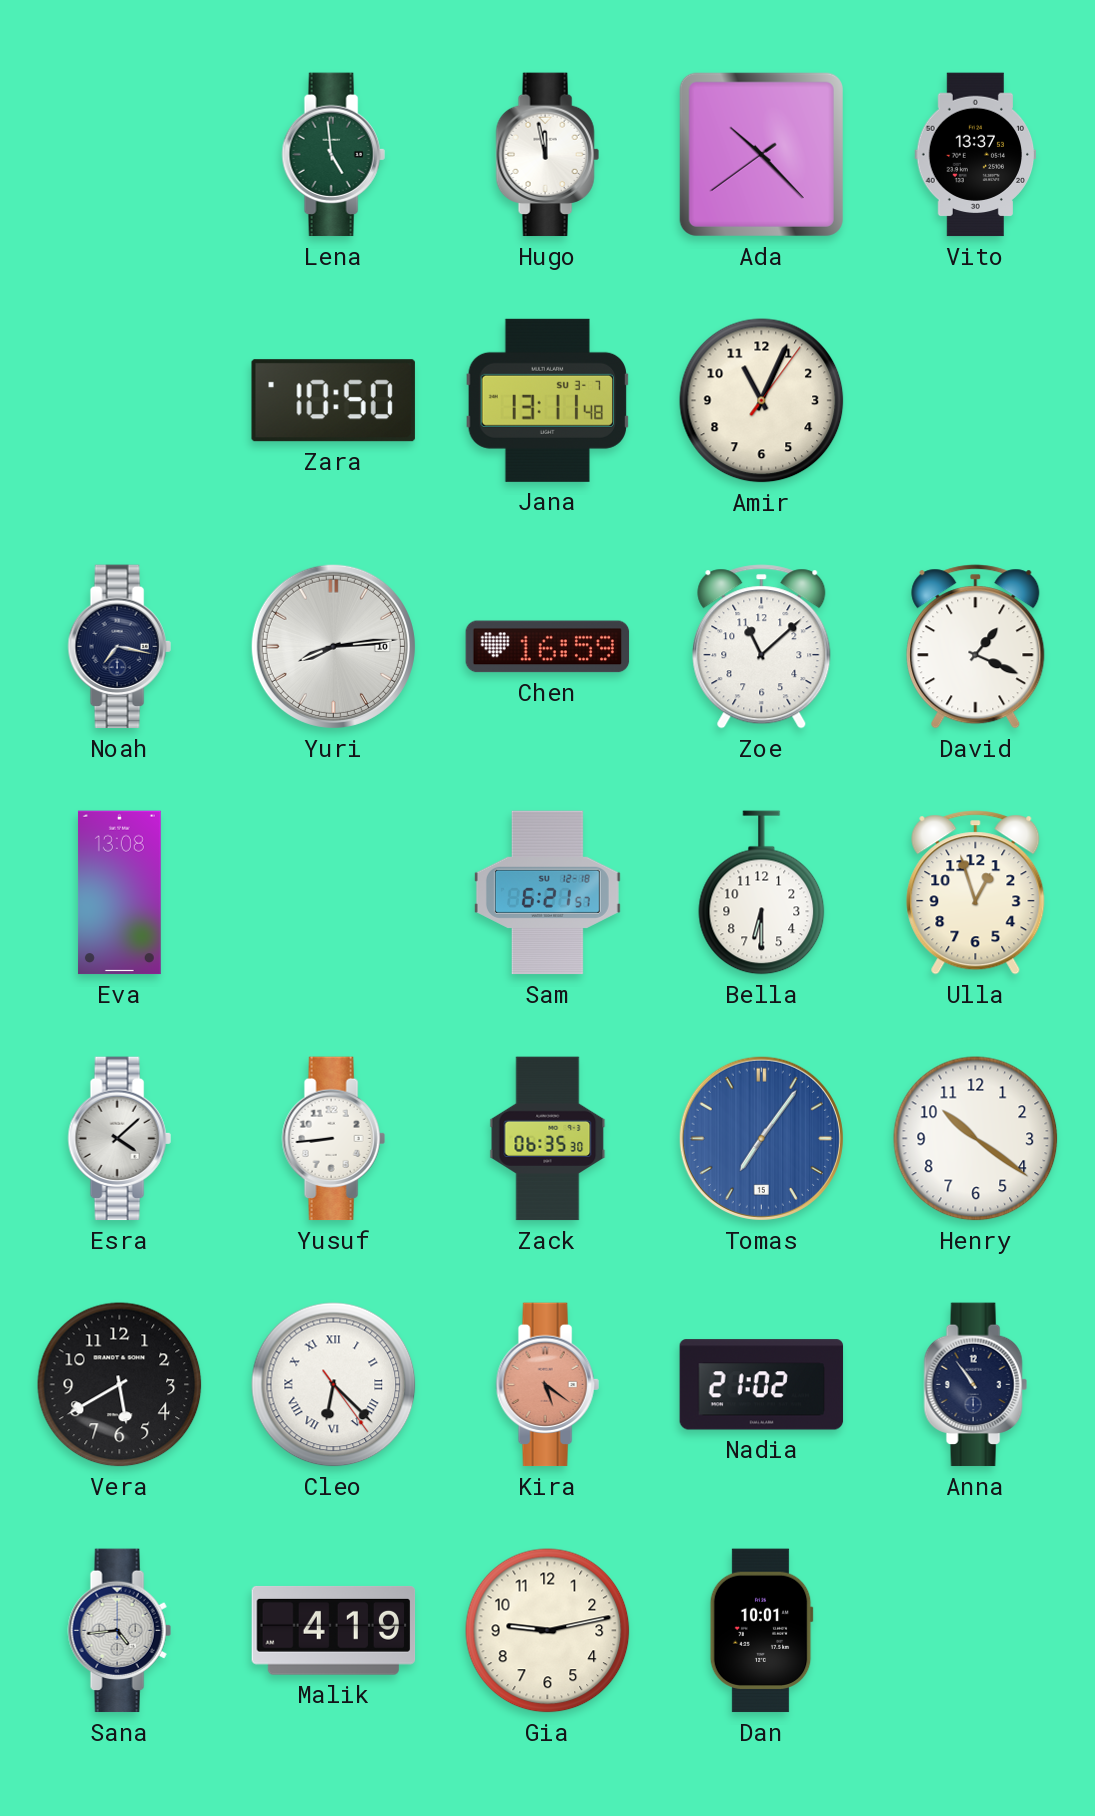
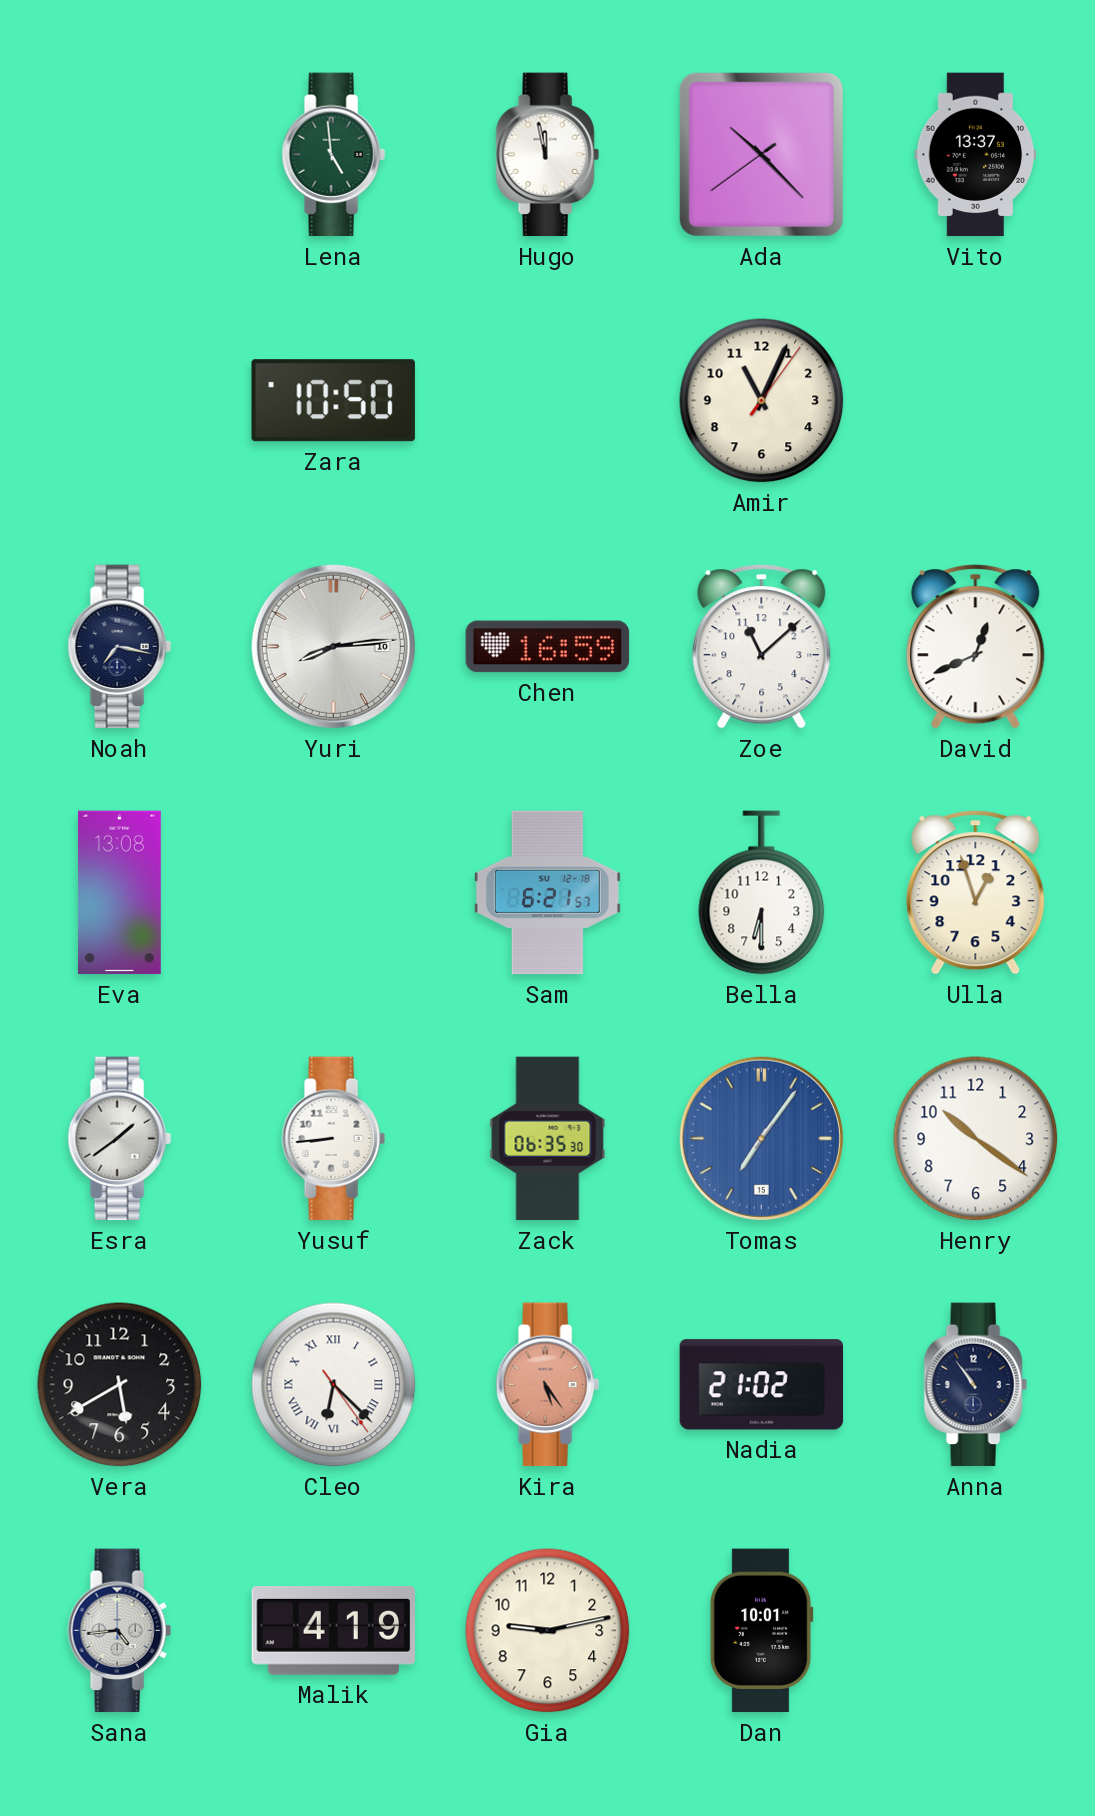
Jana: 13:11 -> none (547, 400)
David: 1:19 -> 12:41 (976, 647)
Esra: 4:08 -> 1:39 (119, 1139)
Kira: 5:21 -> 5:24 (547, 1385)
